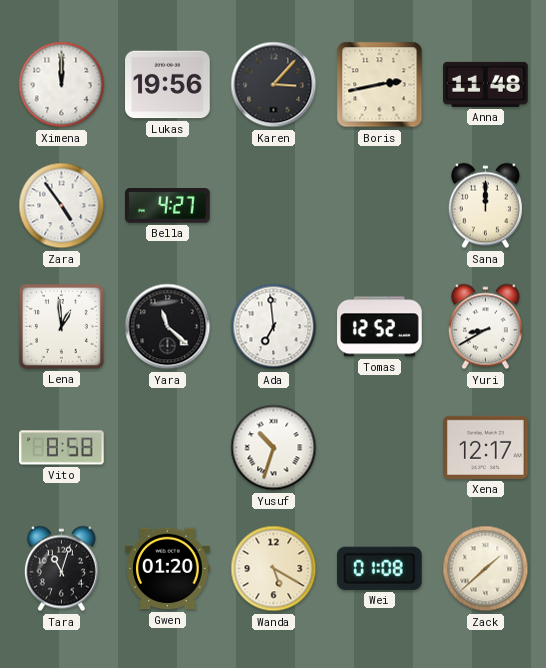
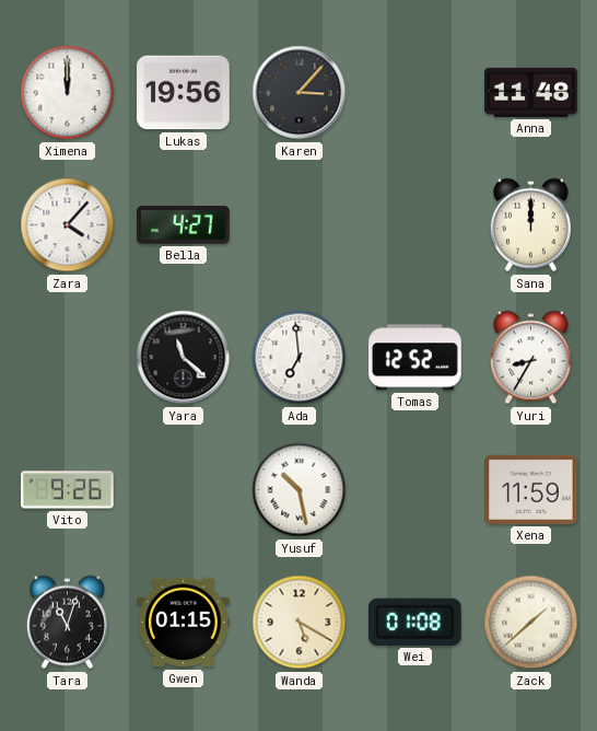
Boris: 2:43 -> none (380, 85)
Zara: 4:54 -> 4:07 (68, 225)
Lena: 12:59 -> none (61, 326)
Yuri: 8:40 -> 8:35 (530, 358)
Vito: 8:58 -> 9:26 (68, 490)
Yusuf: 10:33 -> 10:28 (300, 490)
Xena: 12:17 -> 11:59 (531, 489)
Gwen: 01:20 -> 01:15 (184, 623)
